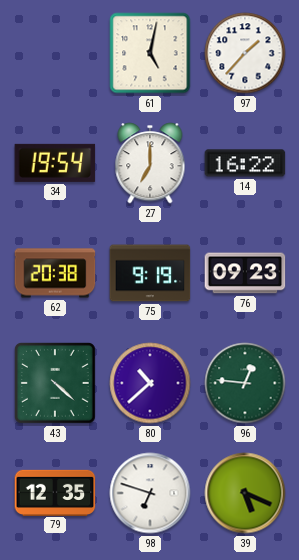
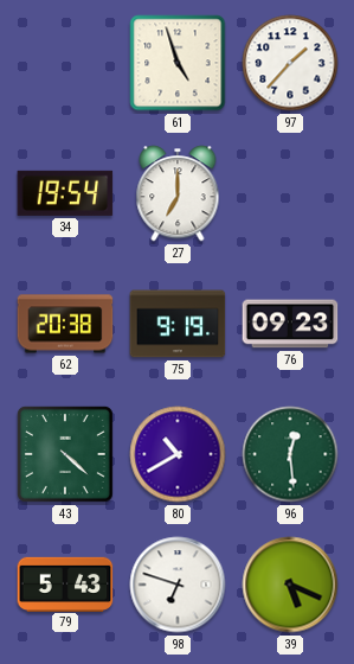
61: 5:02 -> 4:57 (178, 63)
14: 16:22 -> none (245, 163)
80: 10:38 -> 10:40 (178, 454)
96: 12:46 -> 12:29 (290, 454)
79: 12:35 -> 5:43 (65, 583)
